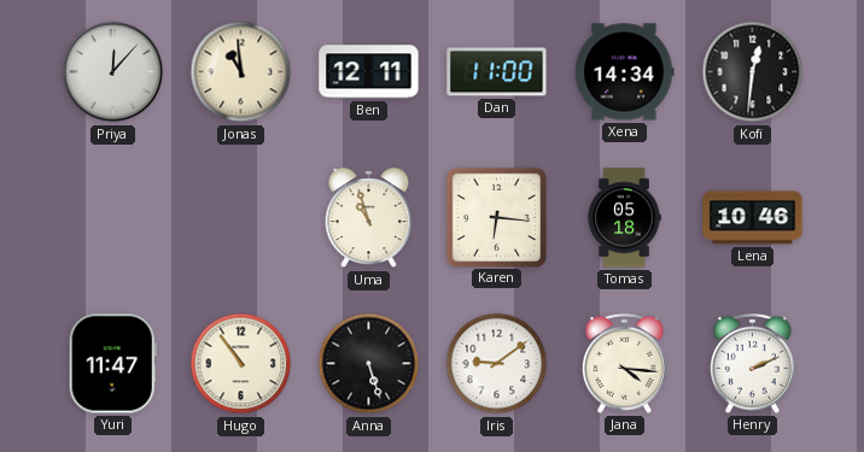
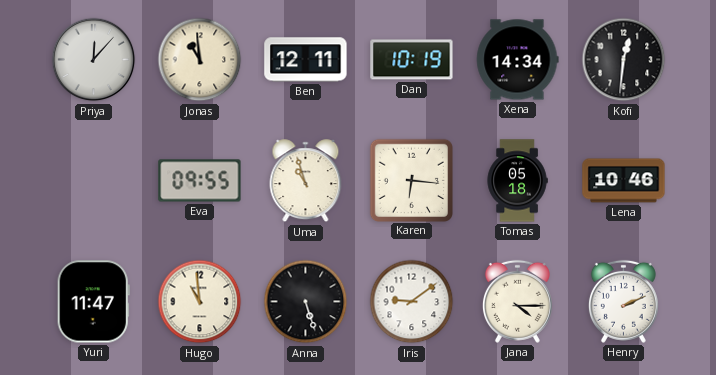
Dan: 11:00 -> 10:19 (412, 60)
Eva: none -> 09:55 (200, 181)
Hugo: 10:54 -> 10:59 (200, 302)
Jana: 4:16 -> 4:15 (517, 301)
